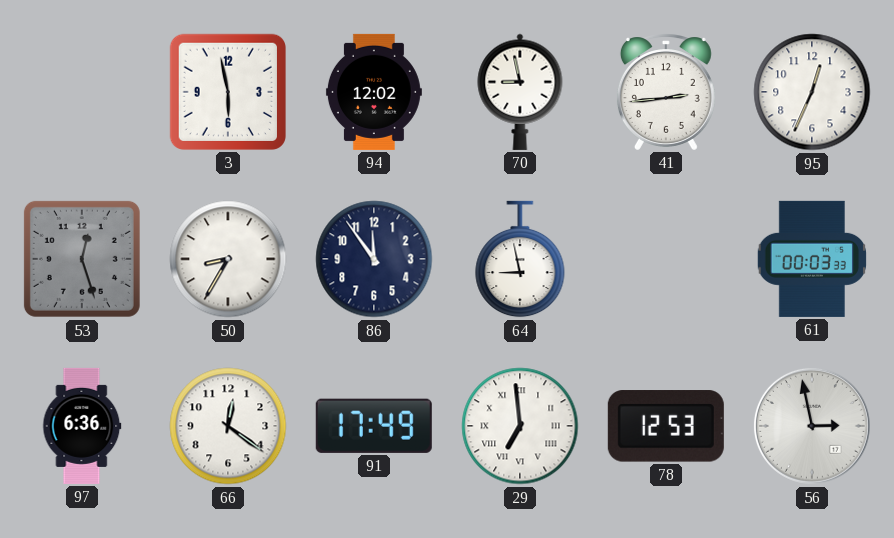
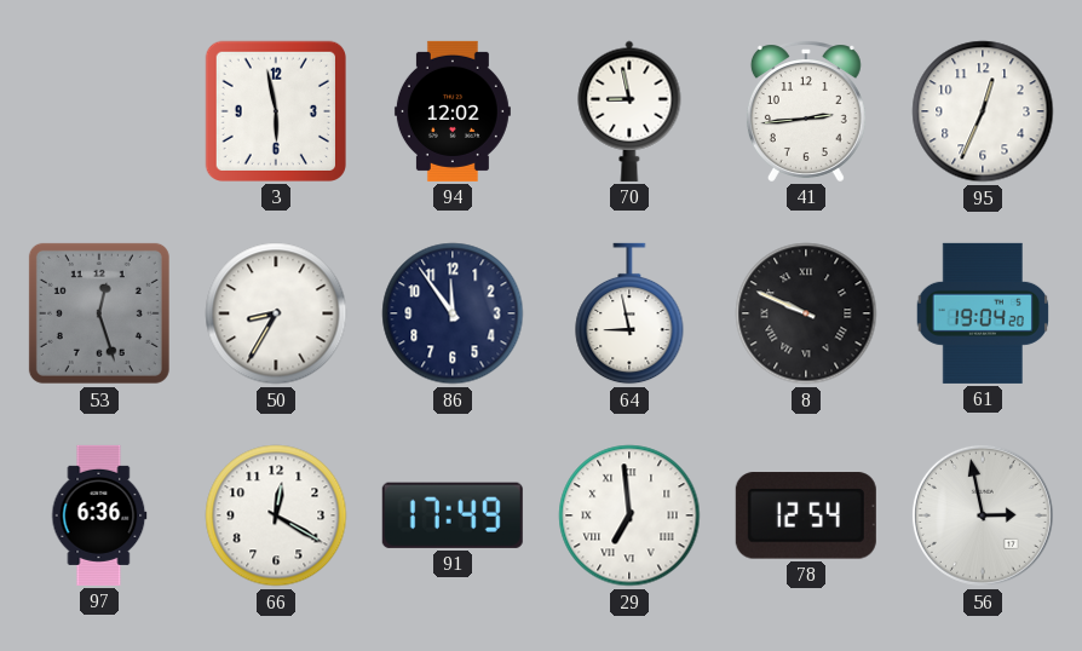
8: none -> 9:49 (806, 313)
61: 00:03 -> 19:04 (982, 313)
66: 12:21 -> 12:20 (276, 515)
78: 12:53 -> 12:54 (806, 515)
